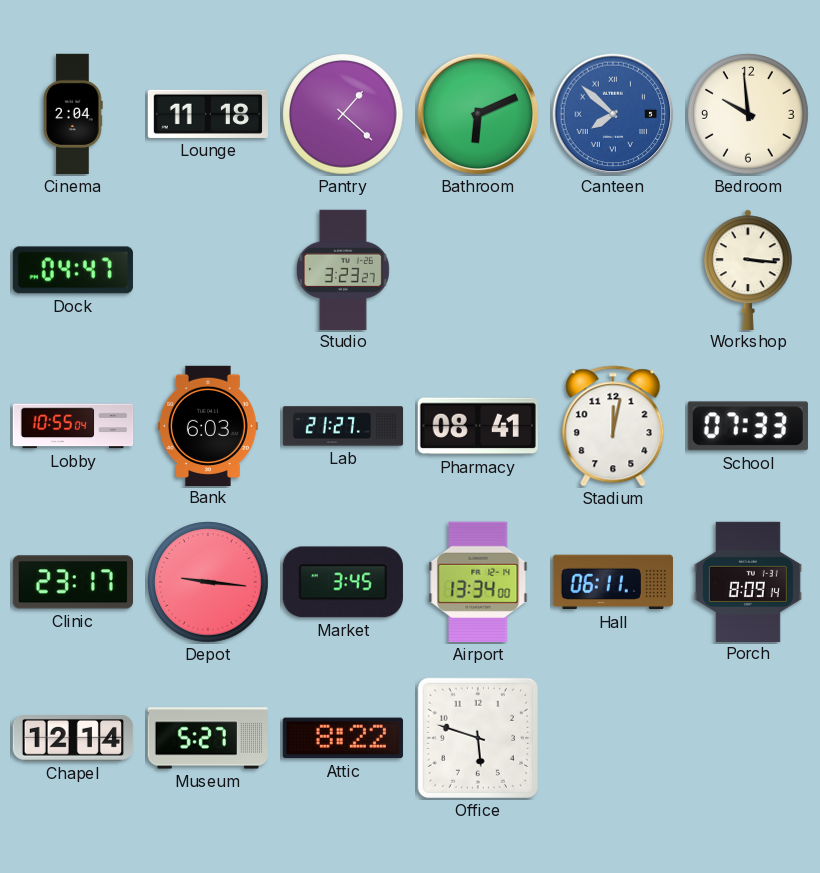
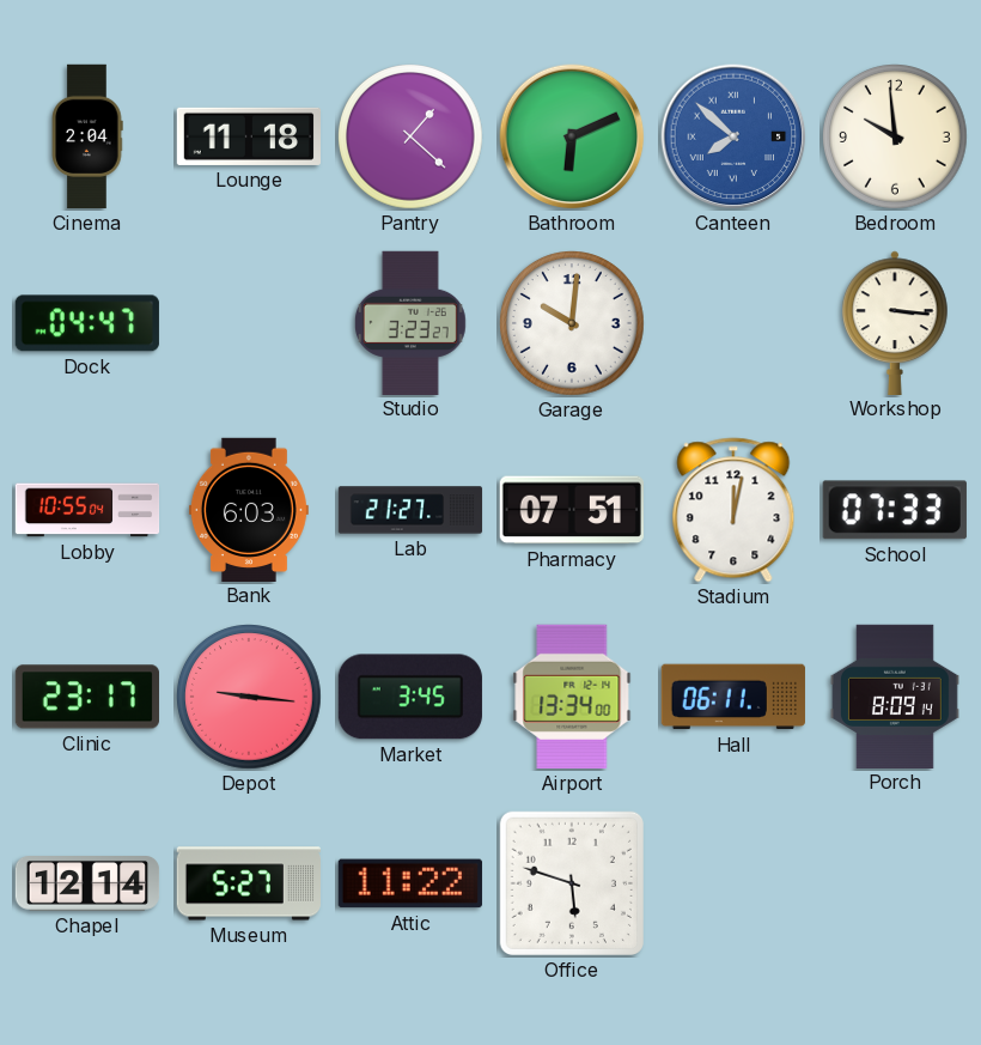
Garage: none -> 10:01 (573, 324)
Pharmacy: 08:41 -> 07:51 (572, 510)
Attic: 8:22 -> 11:22 (410, 883)
